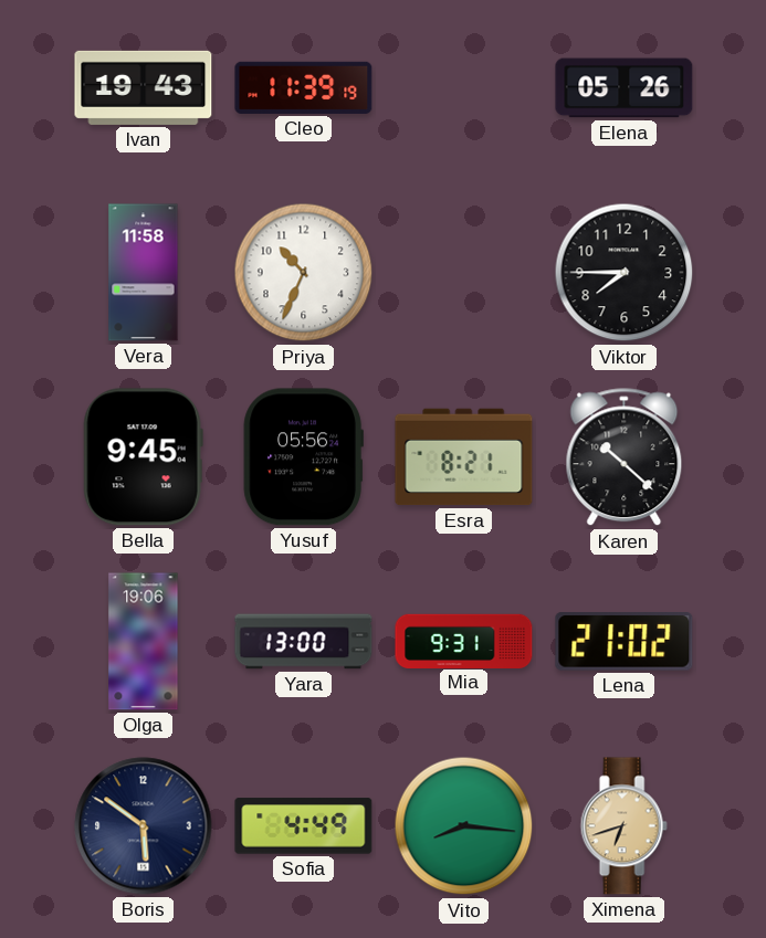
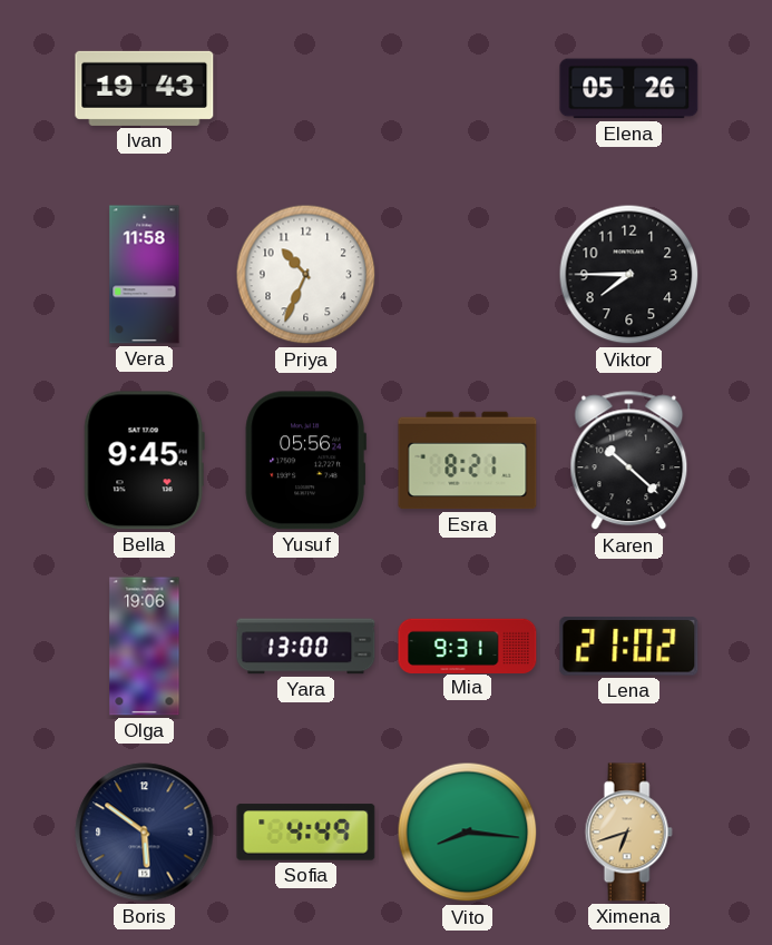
Cleo: 11:39 -> none (304, 87)
